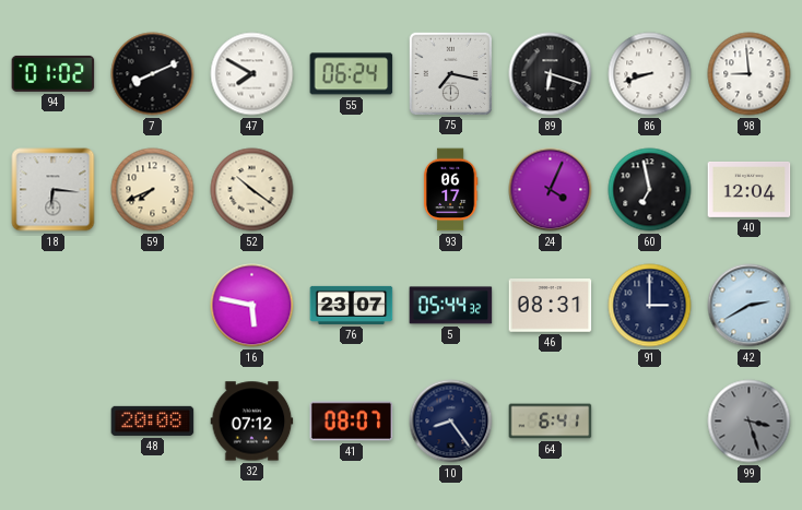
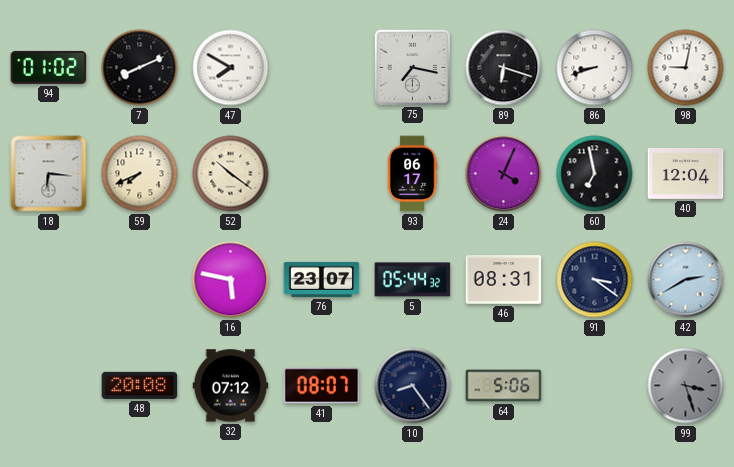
55: 06:24 -> none (352, 74)
98: 8:59 -> 9:02 (686, 68)
91: 3:00 -> 3:21 (595, 280)
64: 6:41 -> 5:06 (504, 386)
